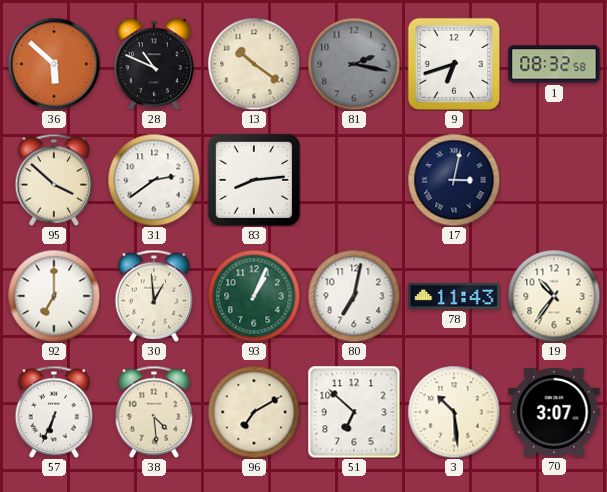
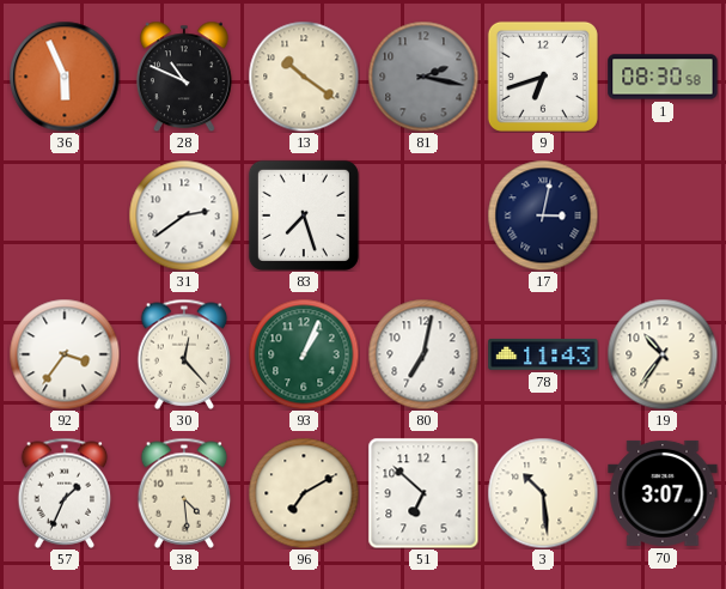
36: 5:52 -> 5:56 (65, 77)
1: 08:32 -> 08:30 (663, 77)
95: 3:52 -> none (54, 180)
83: 8:14 -> 7:27 (304, 215)
92: 7:00 -> 3:36 (65, 354)
30: 12:59 -> 12:23 (184, 354)
57: 6:34 -> 1:34 (65, 493)
